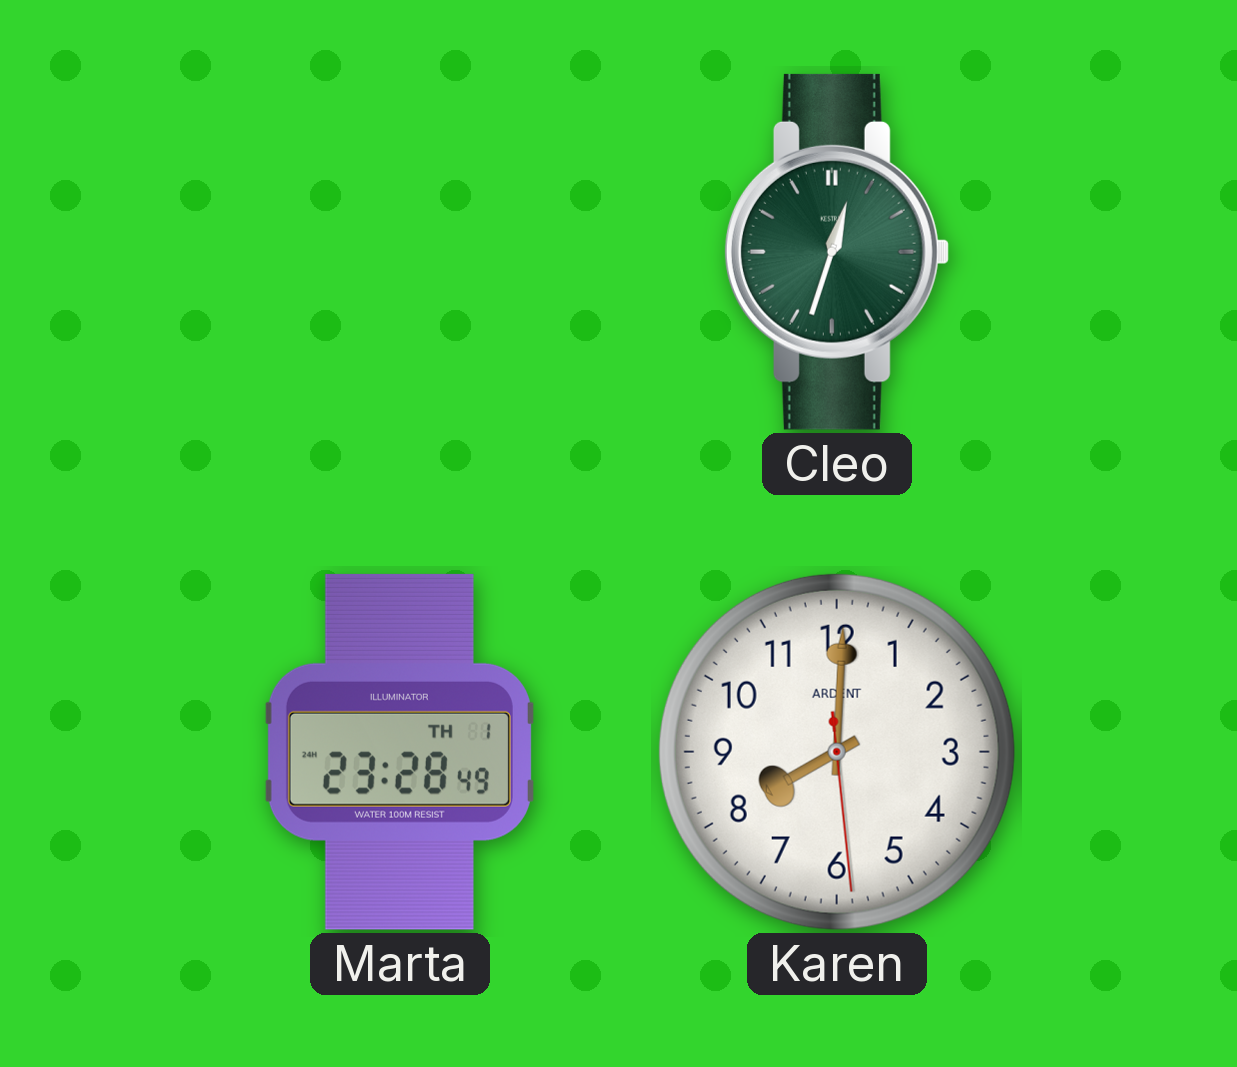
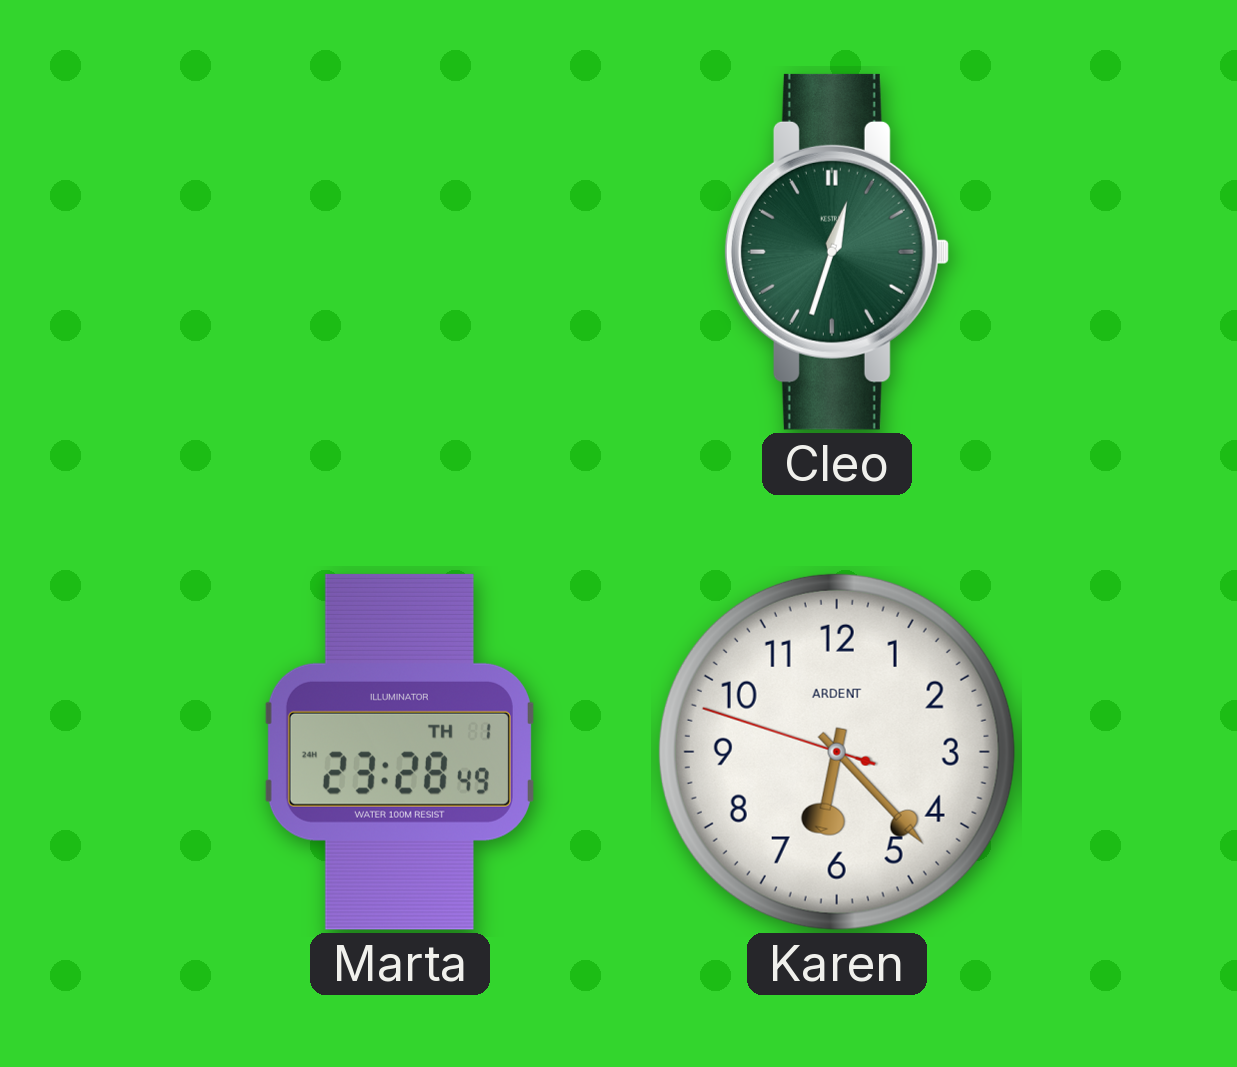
Karen: 8:00 -> 6:22 (837, 752)
